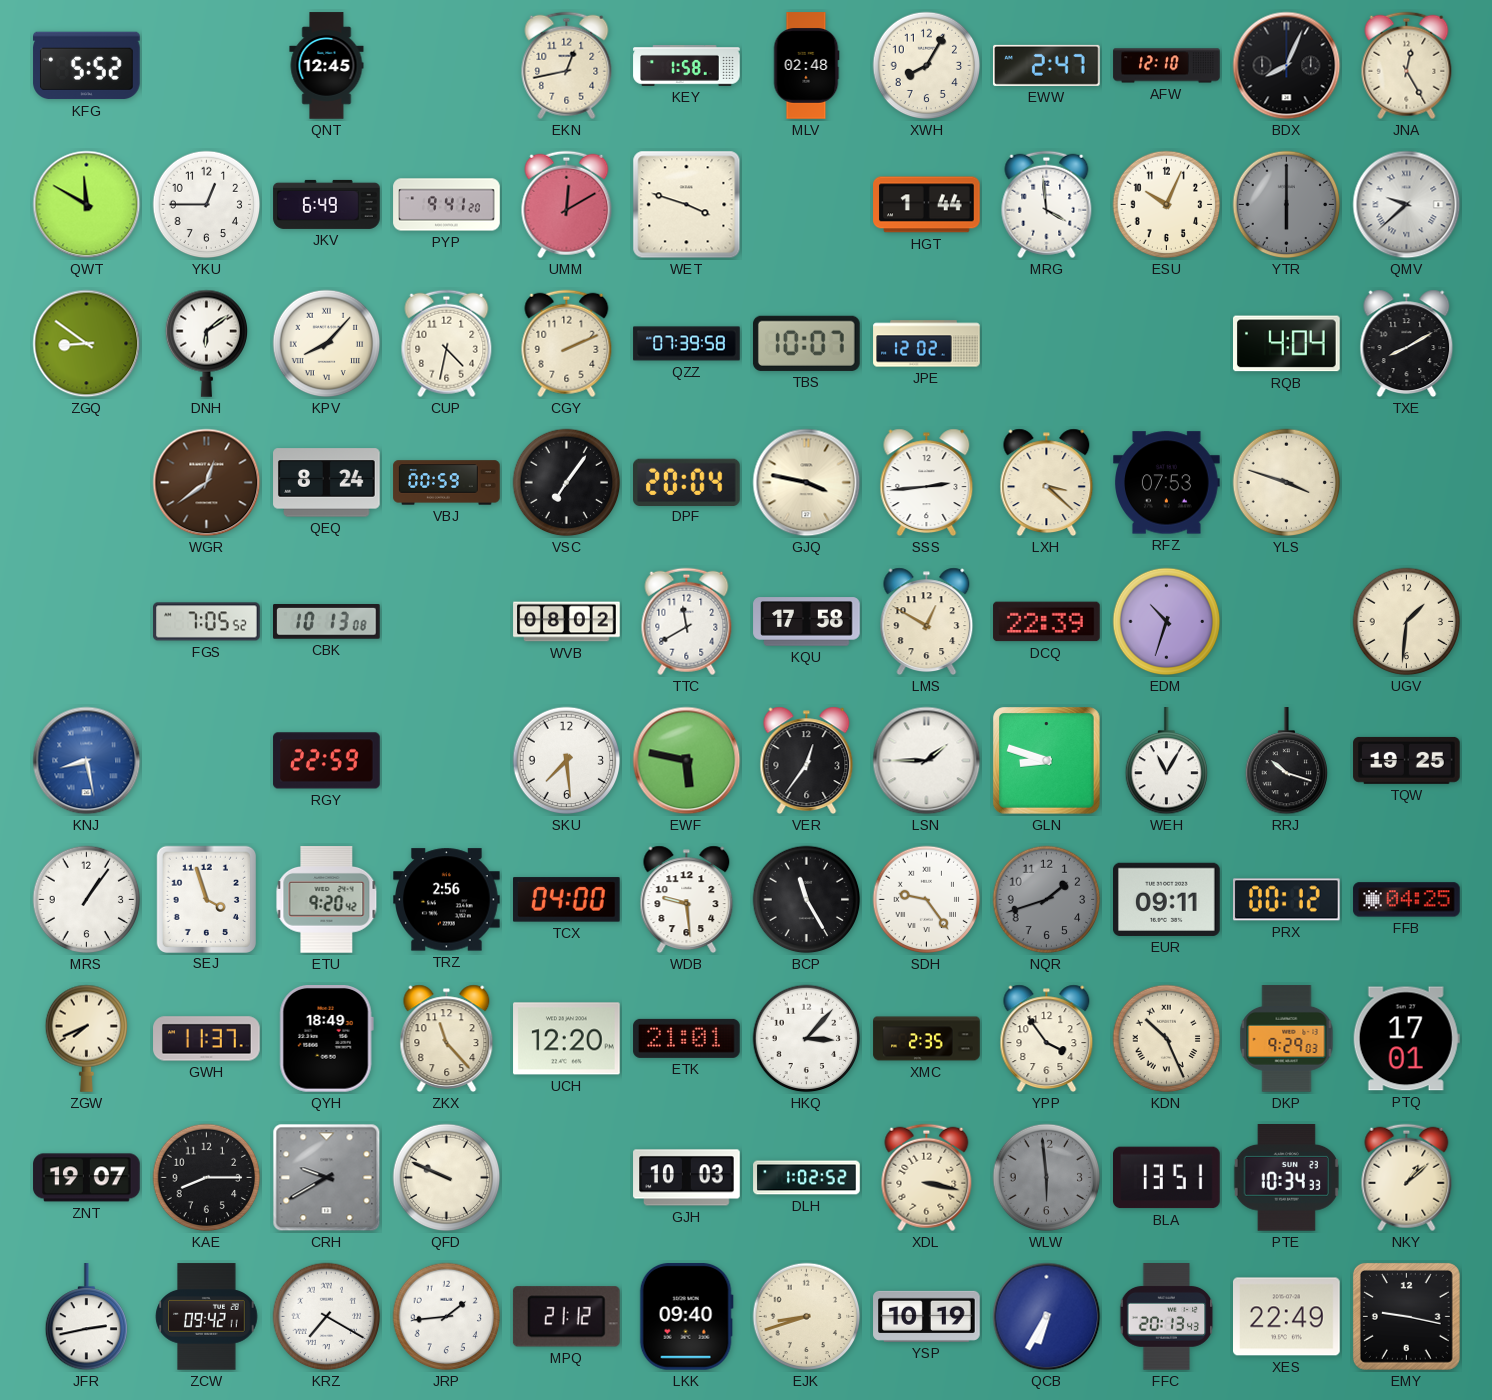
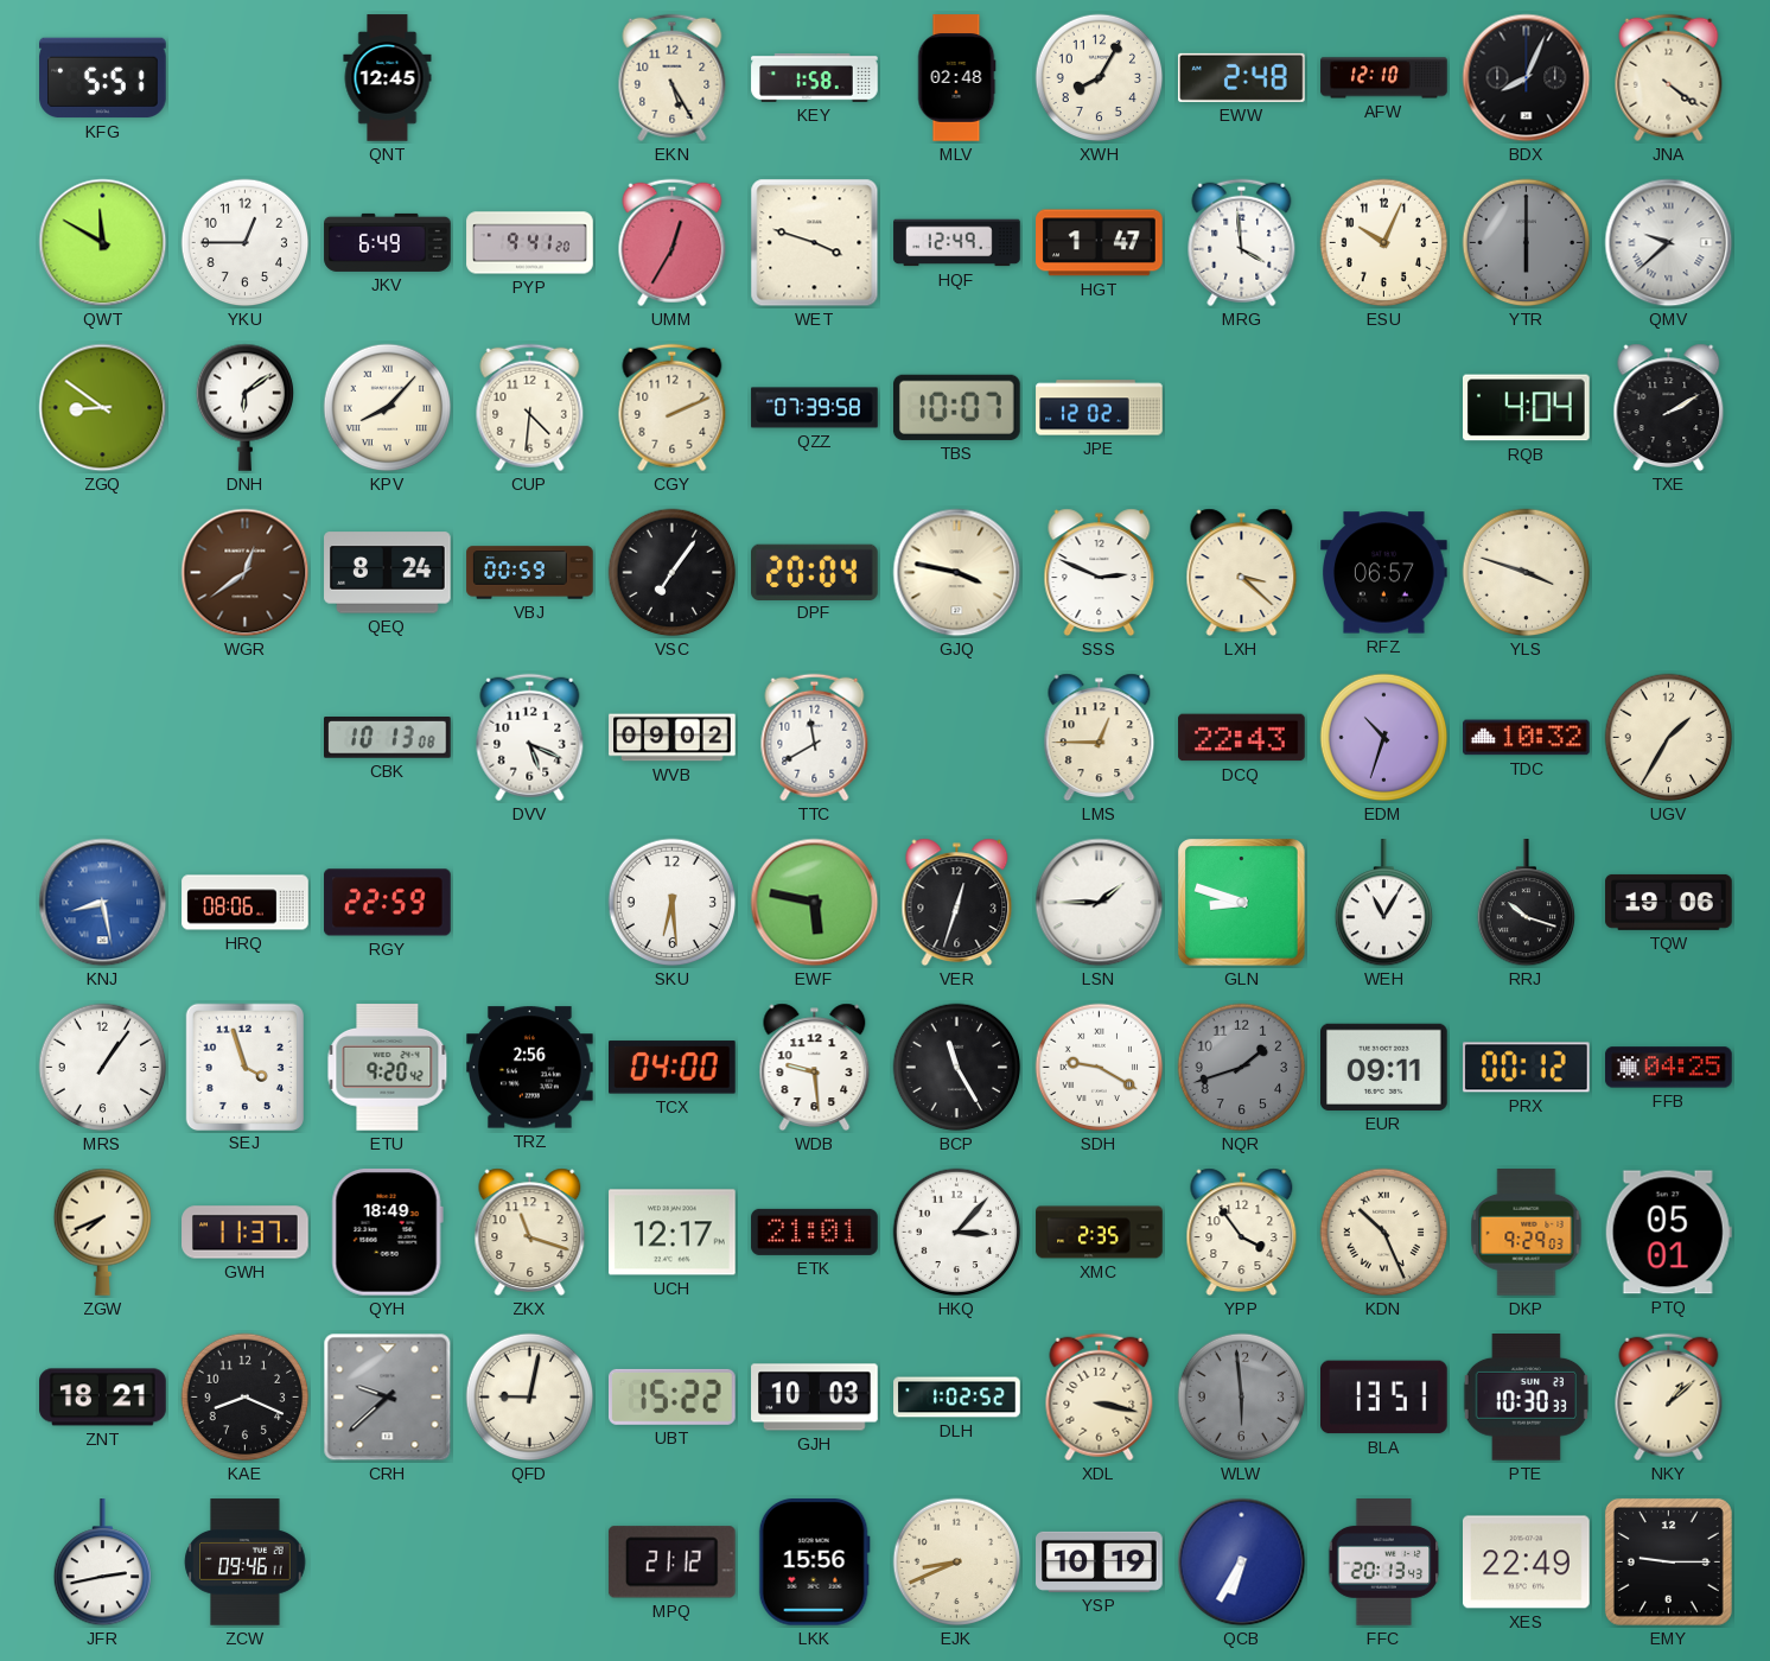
KFG: 5:52 -> 5:51 (103, 78)
EKN: 12:43 -> 5:25 (673, 78)
EWW: 2:47 -> 2:48 (1242, 77)
JNA: 12:25 -> 4:21 (1669, 78)
UMM: 12:10 -> 12:35 (673, 243)
HQF: none -> 12:49 (957, 243)
HGT: 1:44 -> 1:47 (1100, 243)
CUP: 4:32 -> 4:31 (530, 408)
TXE: 8:10 -> 2:10 (1669, 407)
SSS: 2:44 -> 2:49 (1100, 572)
RFZ: 07:53 -> 06:57 (1384, 573)
FGS: 7:05 -> none (207, 622)
DVV: none -> 5:19 (530, 738)
WVB: 08:02 -> 09:02 (673, 738)
KQU: 17:58 -> none (807, 622)
LMS: 12:50 -> 12:45 (1100, 737)
DCQ: 22:39 -> 22:43 (1242, 738)
TDC: none -> 10:32 (1527, 738)
UGV: 1:31 -> 1:35 (1669, 738)
HRQ: none -> 08:06 (246, 903)
SKU: 7:29 -> 6:29 (673, 903)
VER: 12:36 -> 12:33 (957, 902)
TQW: 19:25 -> 19:06 (1669, 902)
SDH: 9:24 -> 9:20 (1100, 1068)
ZKX: 11:23 -> 11:18 (530, 1232)
UCH: 12:20 -> 12:17 (673, 1233)
PTQ: 17:01 -> 05:01 (1668, 1233)
ZNT: 19:07 -> 18:21 (103, 1398)
KAE: 8:15 -> 8:19 (246, 1398)
CRH: 9:40 -> 9:38 (388, 1398)
QFD: 9:49 -> 9:02 (530, 1398)
UBT: none -> 15:22 (673, 1396)
PTE: 10:34 -> 10:30 (1526, 1398)
ZCW: 09:42 -> 09:46 (246, 1563)
KRZ: 7:20 -> none (327, 1317)
JRP: 1:44 -> none (447, 1317)
LKK: 09:40 -> 15:56 (814, 1563)
EJK: 8:42 -> 8:41 (957, 1563)
EMY: 9:17 -> 9:15 (1668, 1561)
